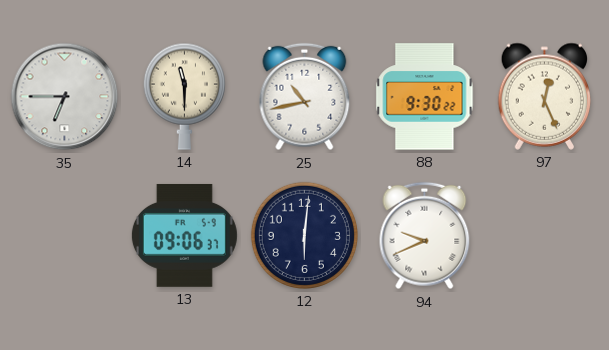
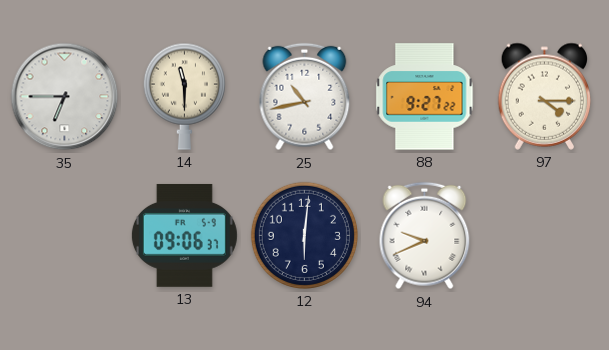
88: 9:30 -> 9:27 (425, 97)
97: 12:26 -> 4:15 (545, 96)
